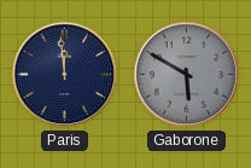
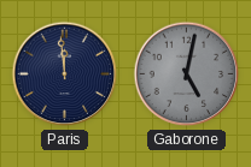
Gaborone: 5:50 -> 5:02 (187, 74)
